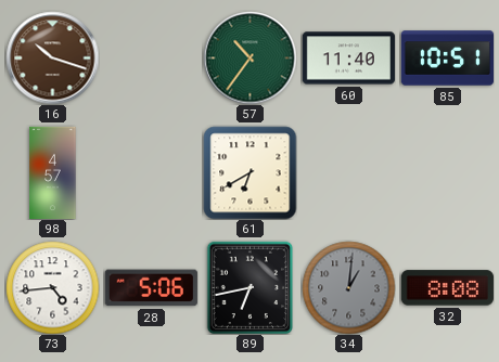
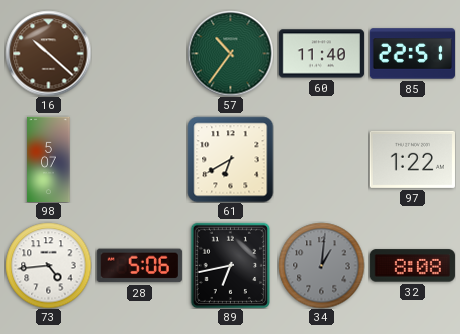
16: 10:18 -> 10:22 (48, 53)
85: 10:51 -> 22:51 (412, 54)
98: 4:57 -> 5:07 (49, 159)
97: none -> 1:22 (412, 159)
